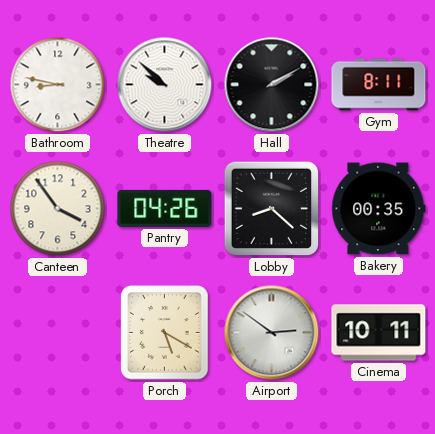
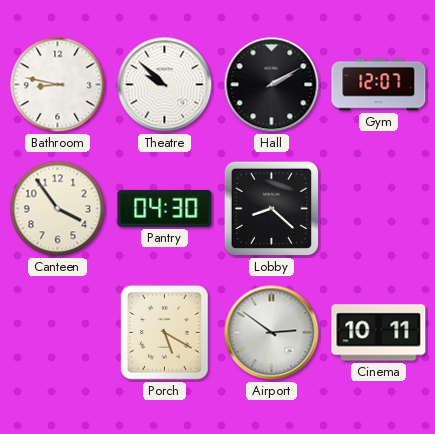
Gym: 8:11 -> 12:07 (379, 85)
Pantry: 04:26 -> 04:30 (165, 208)
Bakery: 00:35 -> none (379, 209)
